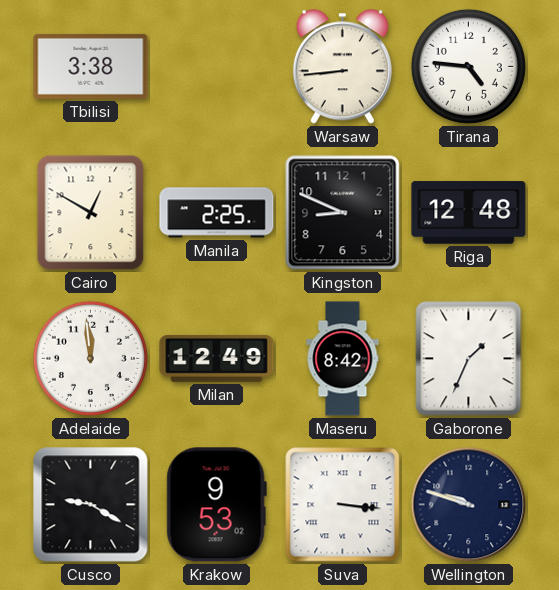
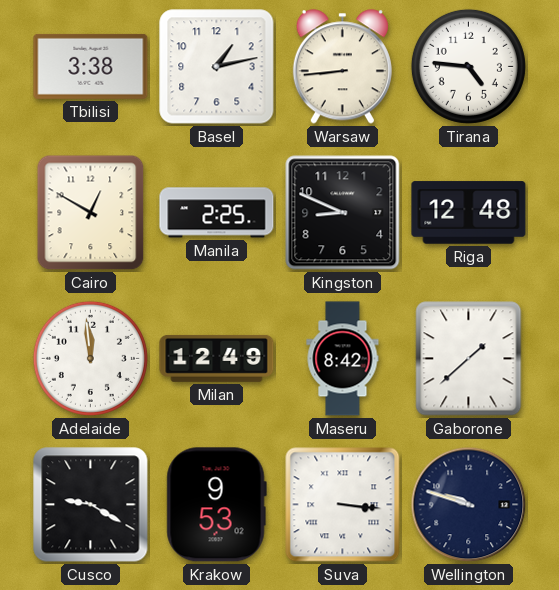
Basel: none -> 1:13 (217, 67)
Gaborone: 1:34 -> 1:38 (469, 359)
